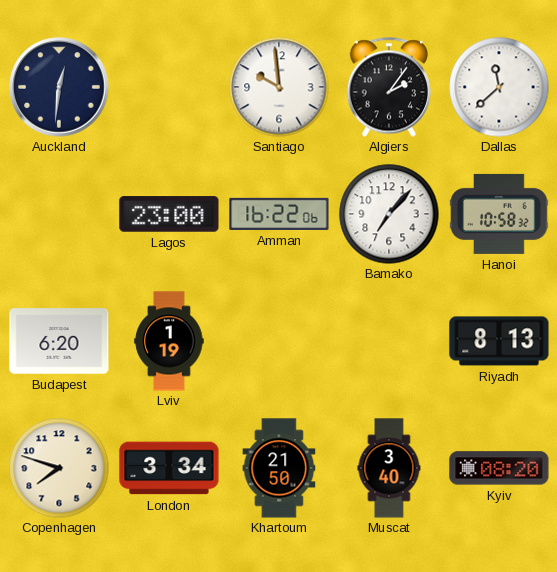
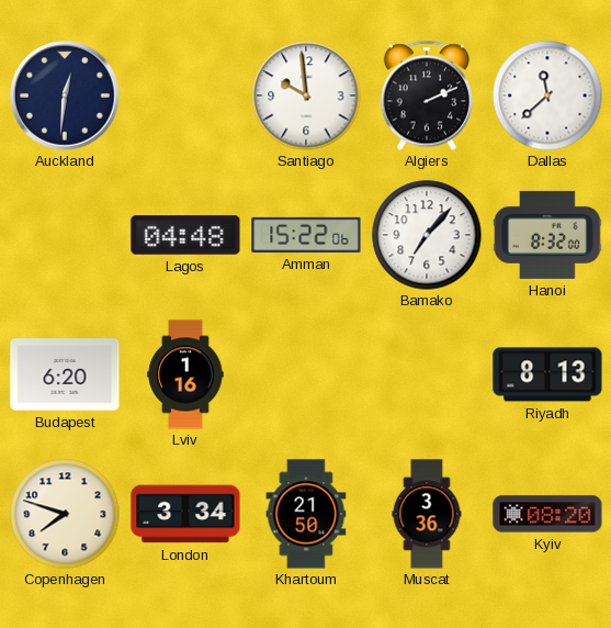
Algiers: 2:06 -> 2:11 (426, 96)
Lagos: 23:00 -> 04:48 (185, 235)
Amman: 16:22 -> 15:22 (306, 235)
Hanoi: 10:58 -> 8:32 (547, 235)
Lviv: 1:19 -> 1:16 (185, 374)
Muscat: 3:40 -> 3:36 (427, 514)
